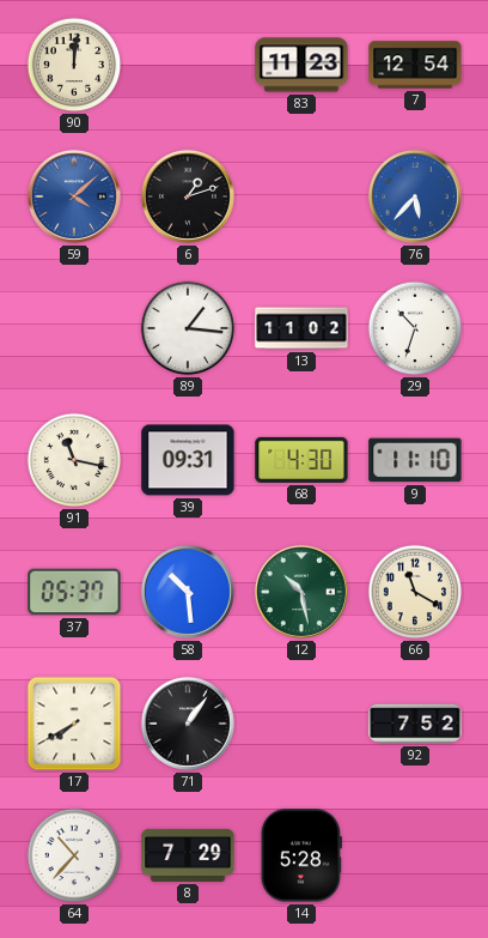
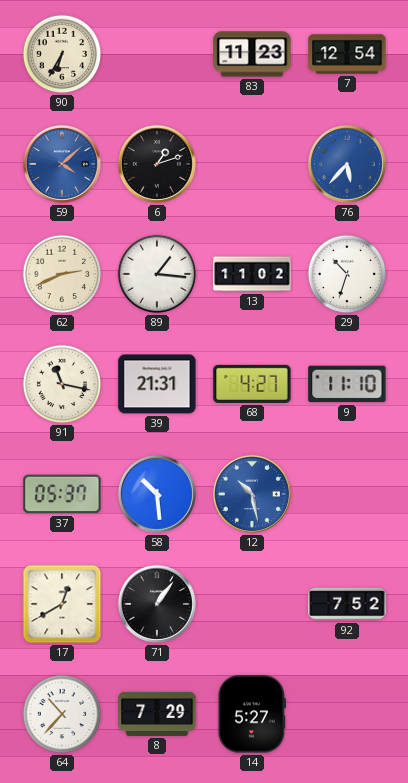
90: 12:01 -> 6:35 (62, 54)
62: none -> 2:41 (62, 274)
39: 09:31 -> 21:31 (157, 384)
68: 4:30 -> 4:27 (252, 384)
12 dial: green -> blue (252, 494)
66: 11:20 -> none (415, 592)
17: 7:40 -> 12:40 (62, 604)
14: 5:28 -> 5:27 (252, 714)
